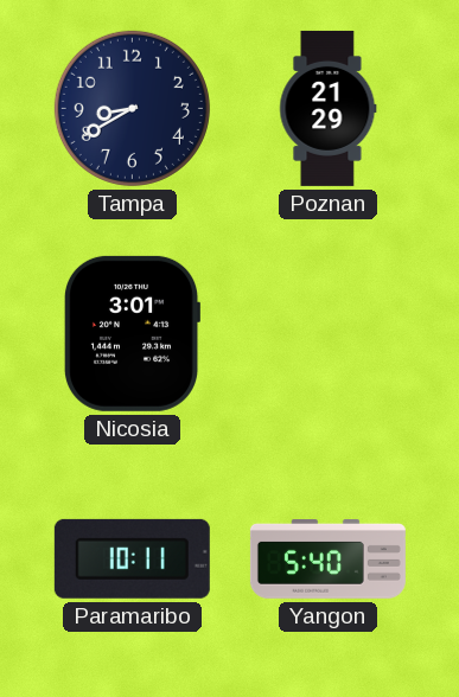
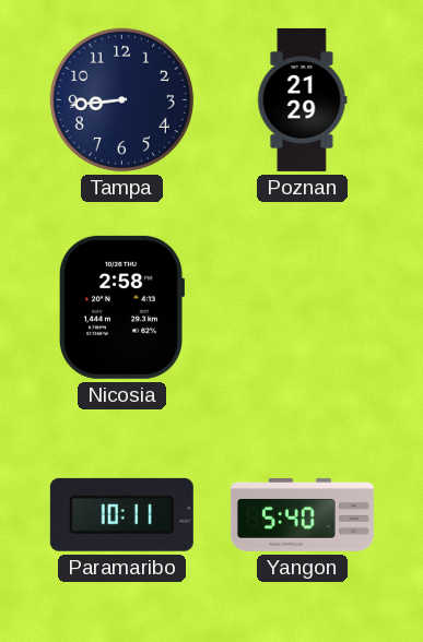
Tampa: 8:40 -> 8:44 (121, 99)
Nicosia: 3:01 -> 2:58 (120, 307)
